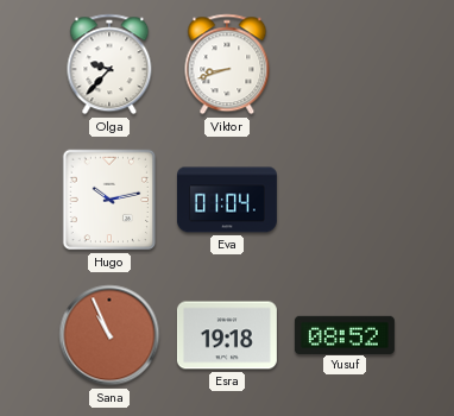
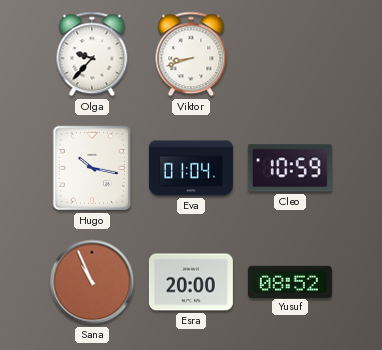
Hugo: 10:13 -> 10:17 (92, 168)
Cleo: none -> 10:59 (290, 168)
Esra: 19:18 -> 20:00 (191, 282)
